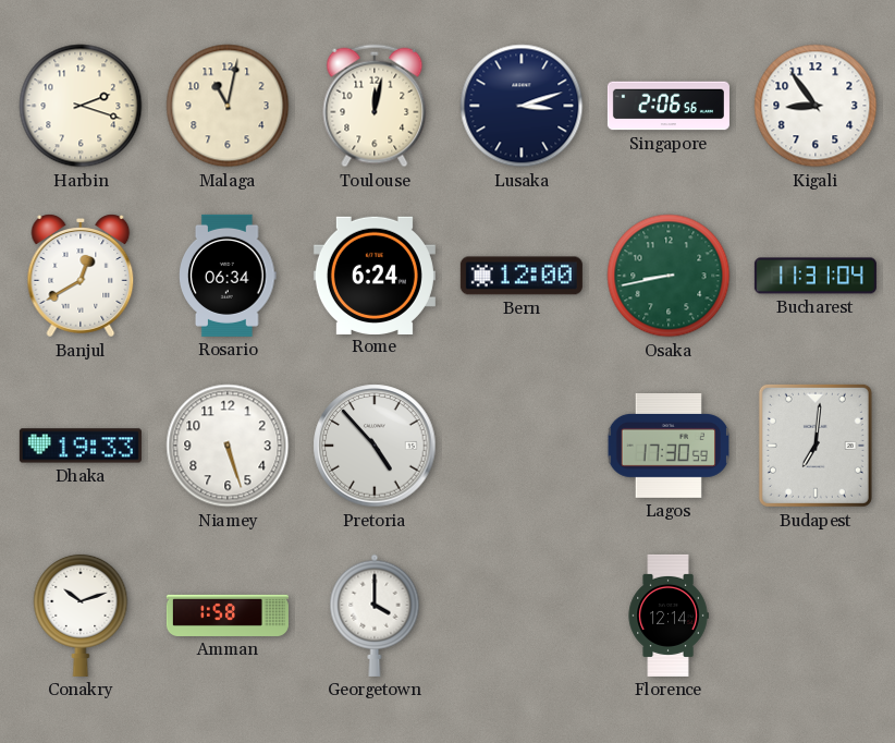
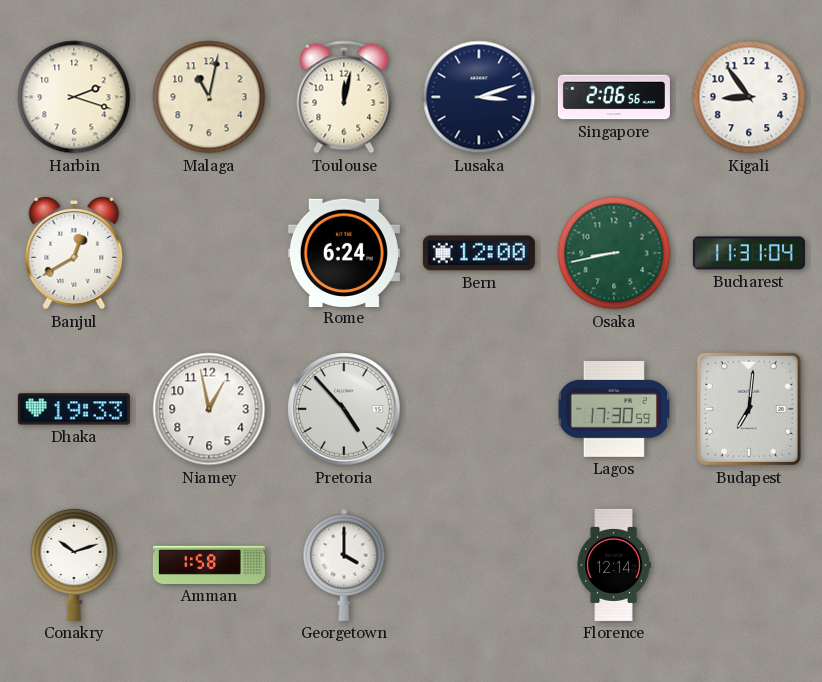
Rosario: 06:34 -> none (229, 276)
Niamey: 5:27 -> 12:58 (209, 409)
